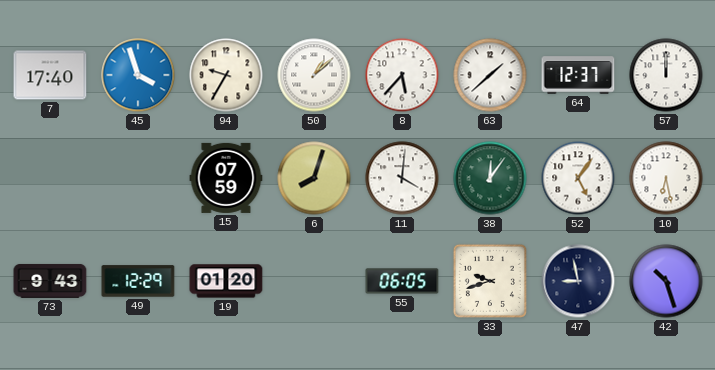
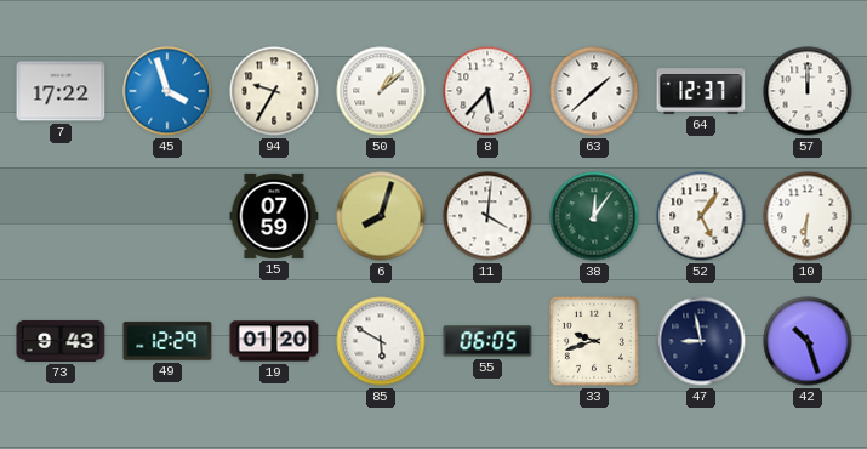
7: 17:40 -> 17:22 (61, 91)
10: 6:28 -> 6:31 (808, 216)
85: none -> 5:50 (381, 341)
